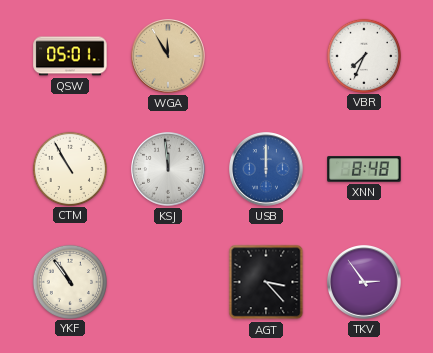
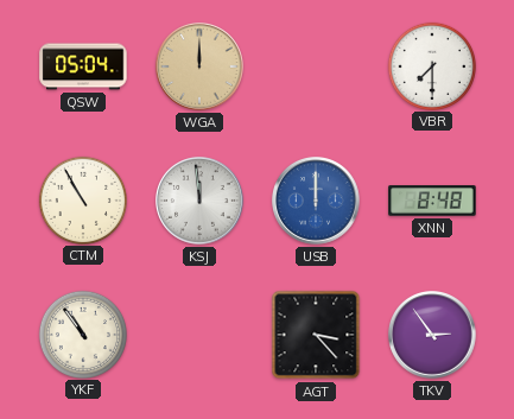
QSW: 05:01 -> 05:04 (83, 66)
WGA: 11:55 -> 12:00 (201, 68)
VBR: 7:34 -> 7:30 (431, 65)
